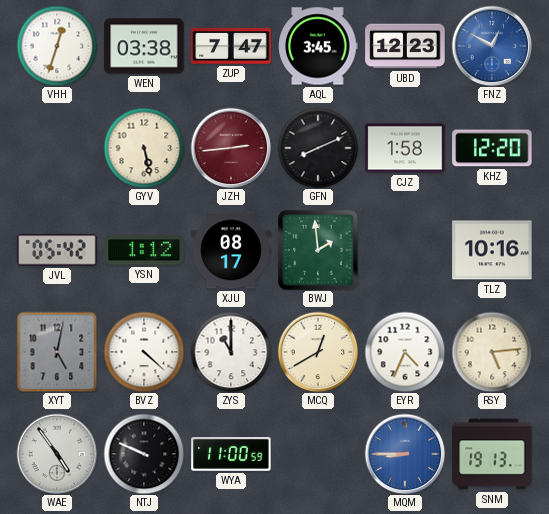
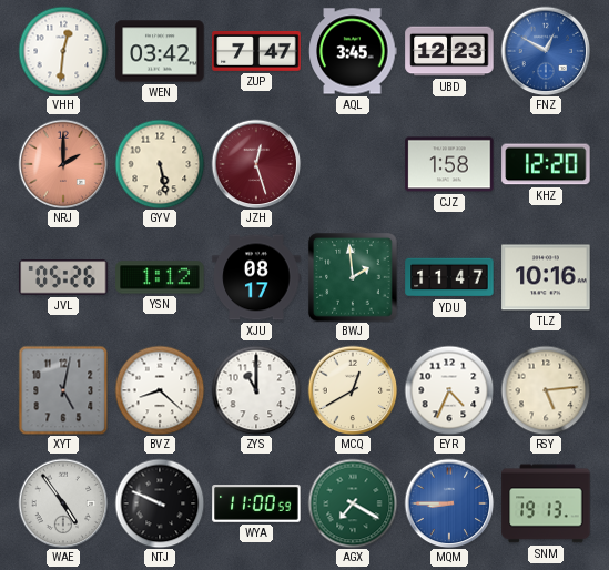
VHH: 12:33 -> 12:31 (63, 51)
WEN: 03:38 -> 03:42 (160, 51)
NRJ: none -> 2:00 (63, 164)
JZH: 2:44 -> 12:27 (256, 164)
GFN: 8:11 -> none (318, 148)
JVL: 05:42 -> 05:26 (63, 277)
YDU: none -> 11:47 (449, 277)
BVZ: 4:22 -> 8:22 (160, 390)
AGX: none -> 7:20 (353, 503)
